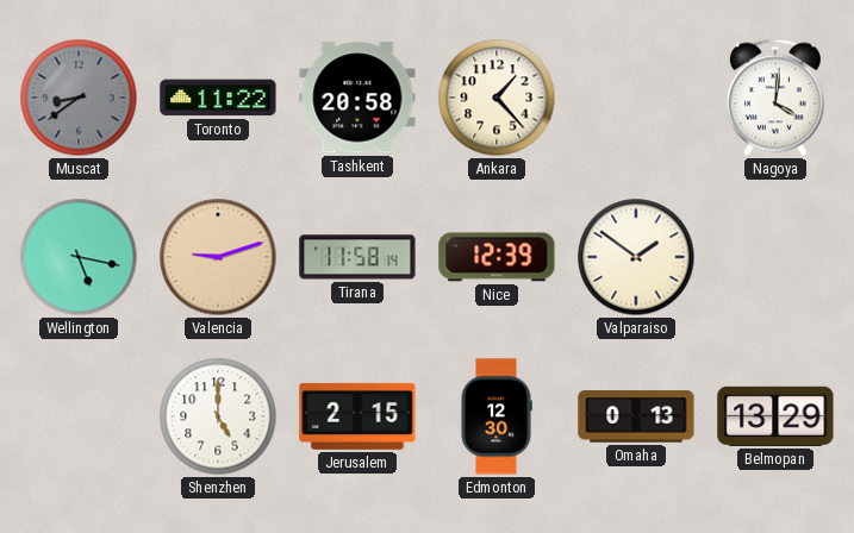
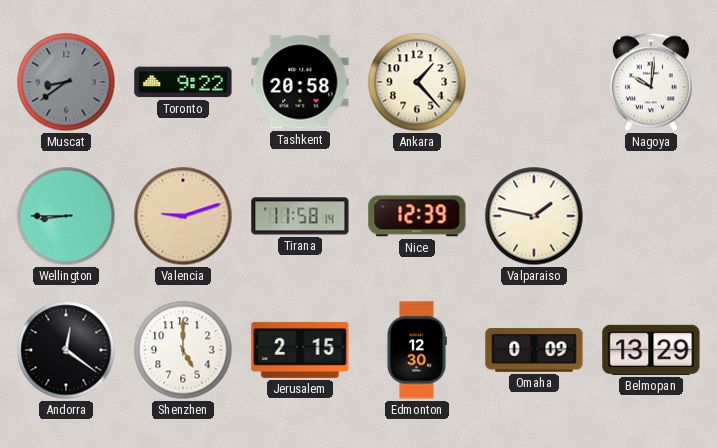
Toronto: 11:22 -> 9:22 (183, 82)
Nagoya: 4:01 -> 10:01 (651, 82)
Wellington: 5:17 -> 8:45 (66, 216)
Valparaiso: 1:51 -> 1:47 (534, 216)
Andorra: none -> 12:21 (66, 350)
Omaha: 0:13 -> 0:09 (534, 350)
